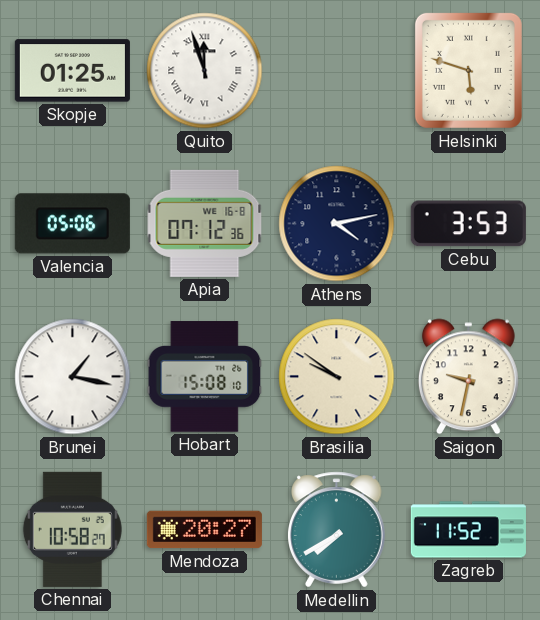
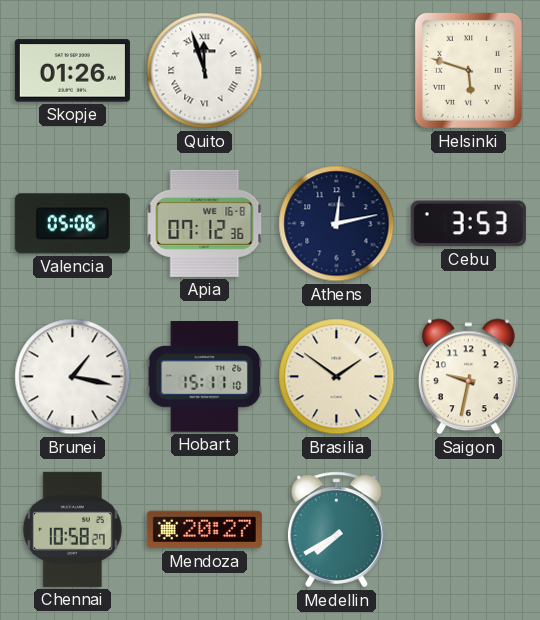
Skopje: 01:25 -> 01:26 (72, 71)
Athens: 4:13 -> 12:13 (337, 224)
Hobart: 15:08 -> 15:11 (205, 377)
Brasilia: 9:51 -> 1:51 (337, 377)
Zagreb: 11:52 -> none (468, 530)
